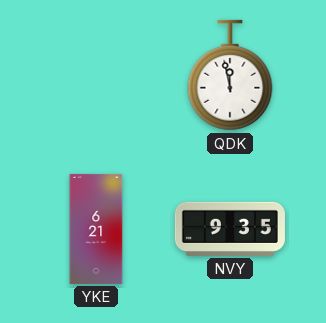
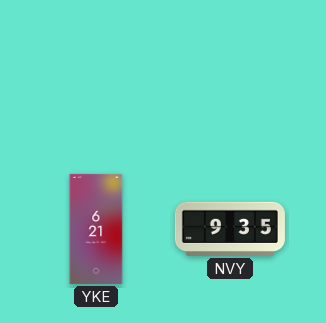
QDK: 11:58 -> none (230, 75)
